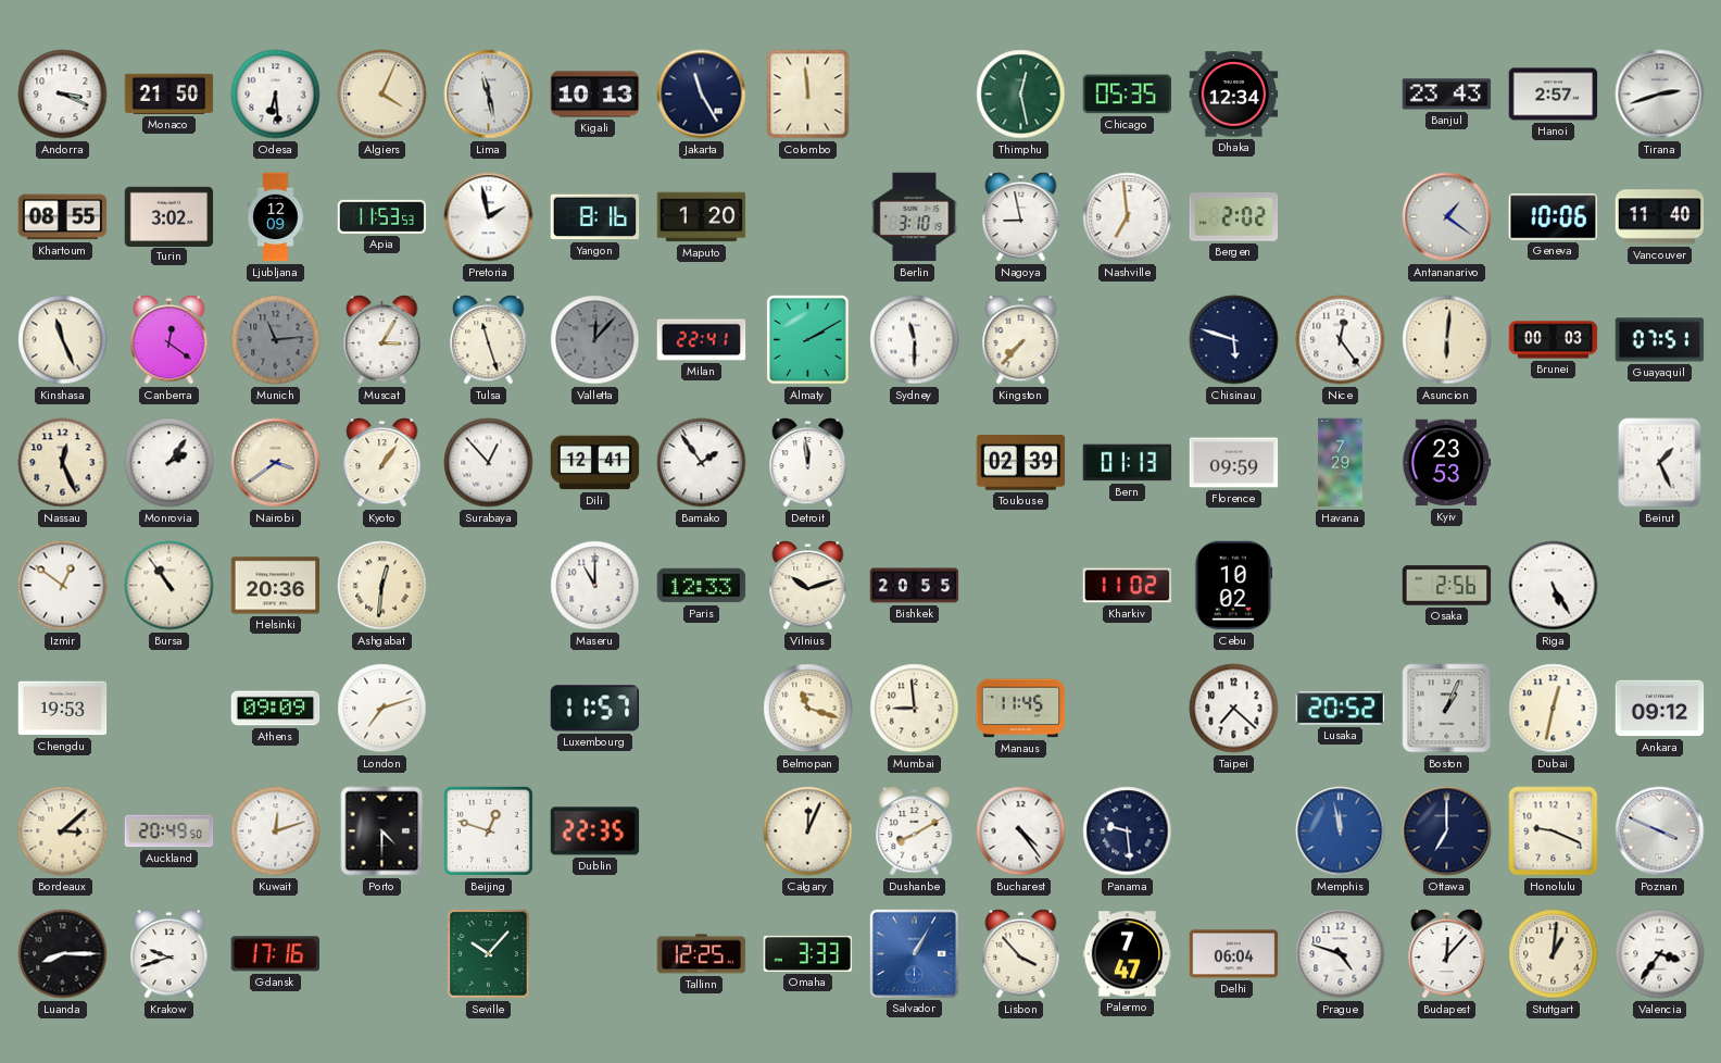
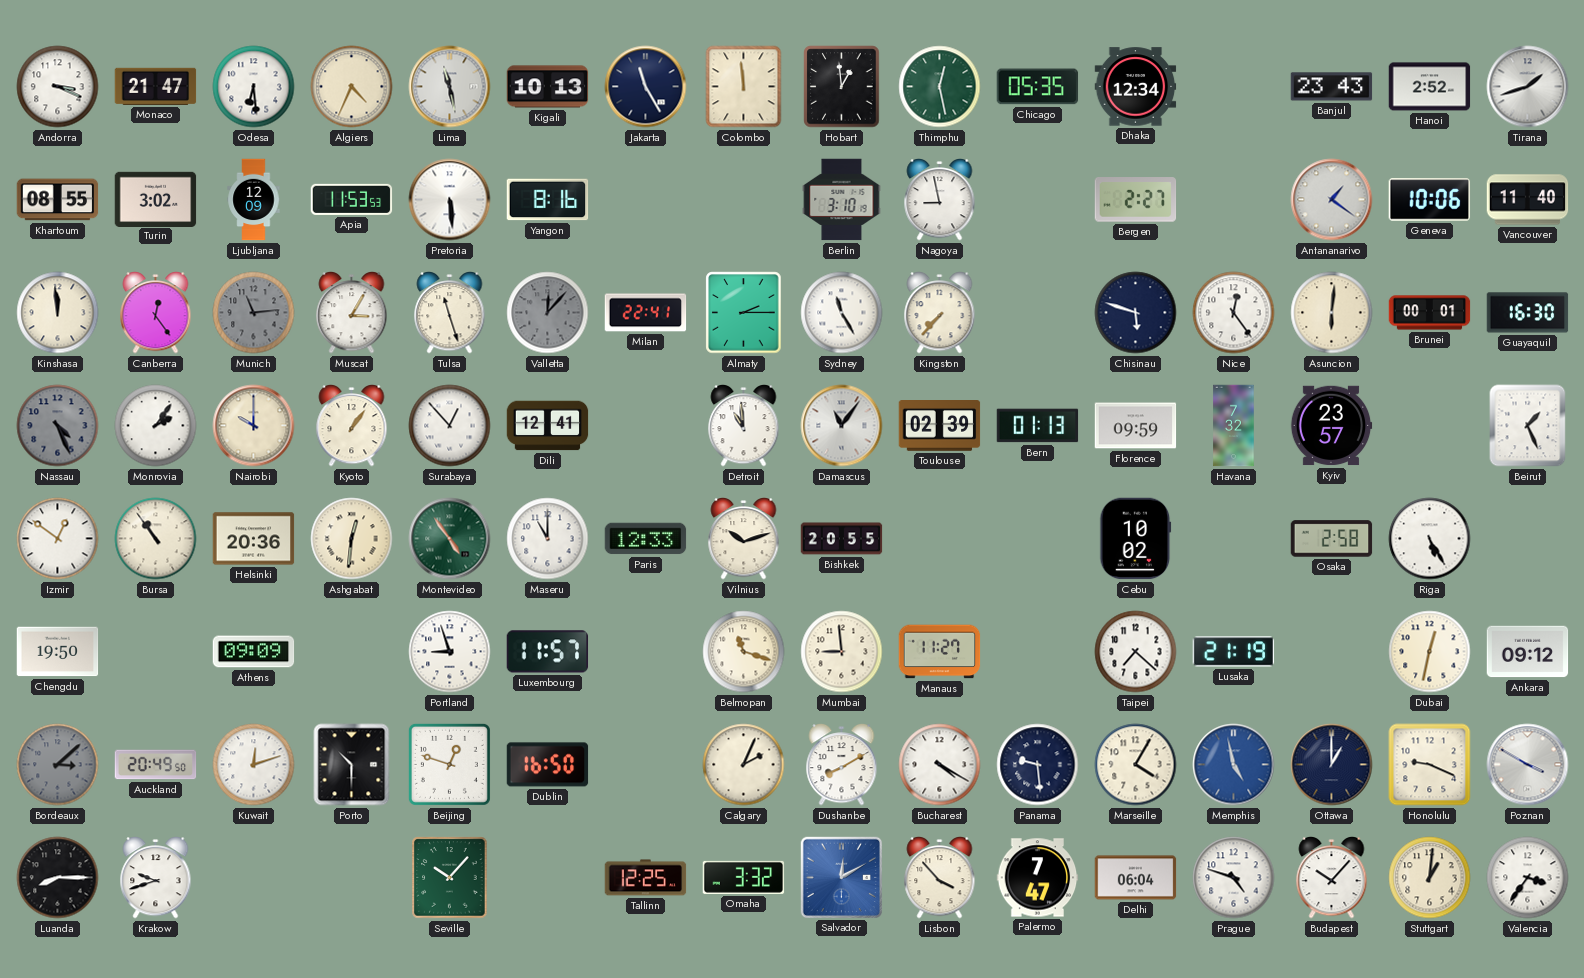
Monaco: 21:50 -> 21:47 (156, 86)
Algiers: 4:04 -> 4:34 (352, 87)
Hobart: none -> 12:59 (842, 87)
Hanoi: 2:57 -> 2:52 (1430, 87)
Tirana: 2:42 -> 1:42 (1528, 87)
Pretoria: 1:58 -> 5:29 (450, 200)
Maputo: 1:20 -> none (702, 217)
Nashville: 6:59 -> none (1128, 217)
Bergen: 2:02 -> 2:27 (1136, 200)
Kinshasa: 11:26 -> 11:59 (58, 313)
Canberra: 12:21 -> 12:24 (156, 313)
Almaty: 2:10 -> 2:15 (744, 313)
Sydney: 11:30 -> 11:25 (842, 313)
Brunei: 00:03 -> 00:01 (1430, 313)
Guayaquil: 07:51 -> 16:30 (1528, 313)
Nassau: 12:26 -> 4:26 (58, 426)
Nassau dial: cream -> grey (58, 426)
Nairobi: 3:39 -> 10:00 (254, 426)
Bamako: 1:54 -> none (702, 463)
Detroit: 11:59 -> 10:59 (744, 426)
Damascus: none -> 11:06 (842, 426)
Havana: 7:29 -> 7:32 (1234, 426)
Kyiv: 23:53 -> 23:57 (1331, 426)
Montevideo: none -> 4:54 (450, 539)
Kharkiv: 11:02 -> none (1128, 586)
Osaka: 2:56 -> 2:58 (1332, 539)
Chengdu: 19:53 -> 19:50 (58, 652)
London: 7:12 -> none (382, 709)
Portland: none -> 8:57 (450, 652)
Manaus: 11:45 -> 11:27 (940, 652)
Lusaka: 20:52 -> 21:19 (1234, 652)
Boston: 1:04 -> none (1447, 709)
Bordeaux dial: cream -> grey (58, 765)
Porto: 4:30 -> 10:30 (352, 765)
Dublin: 22:35 -> 16:50 (548, 765)
Calgary: 12:04 -> 2:04 (744, 765)
Bucharest: 4:24 -> 4:20 (940, 765)
Marseille: none -> 4:05 (1136, 765)
Memphis: 11:58 -> 4:58 (1234, 765)
Ottawa: 7:00 -> 1:00 (1332, 765)
Poznan: 3:49 -> 3:50 (1528, 765)
Gdansk: 17:16 -> none (276, 954)
Omaha: 3:33 -> 3:32 (744, 877)
Salvador: 1:05 -> 12:10 (841, 877)
Budapest: 12:07 -> 10:07 (1332, 878)
